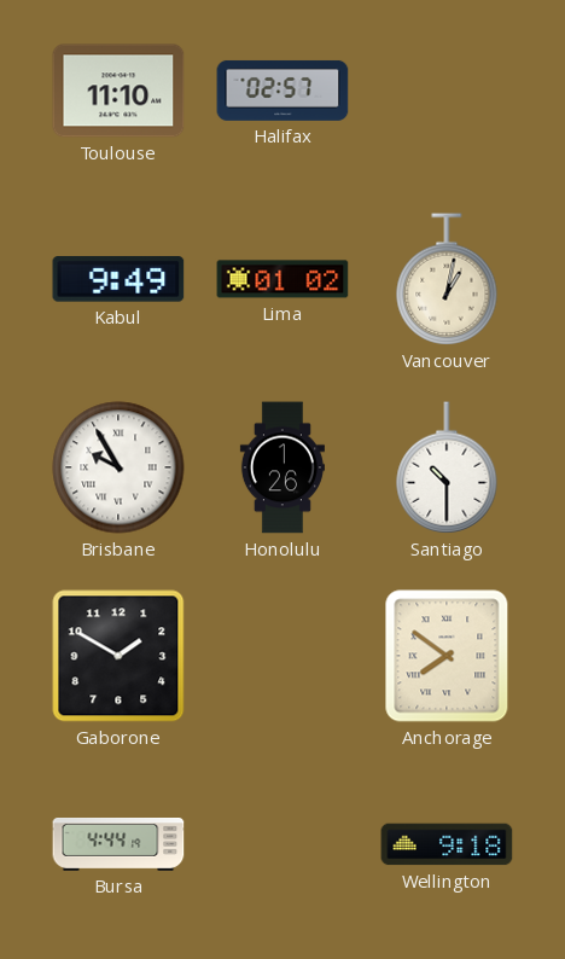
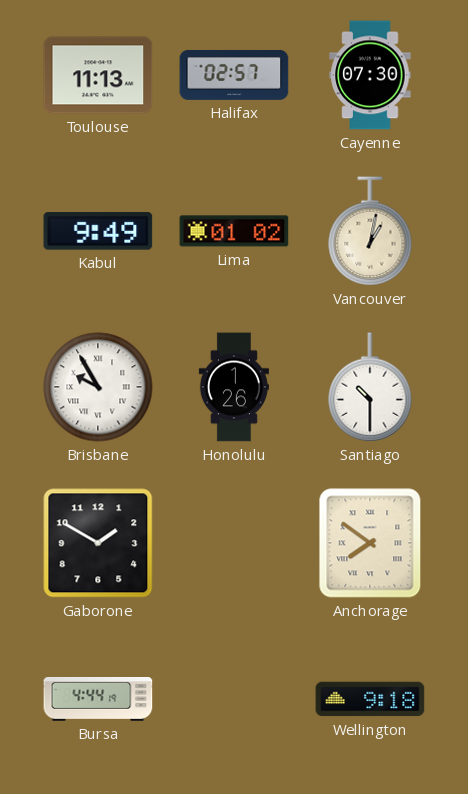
Toulouse: 11:10 -> 11:13 (98, 75)
Cayenne: none -> 07:30 (370, 75)
